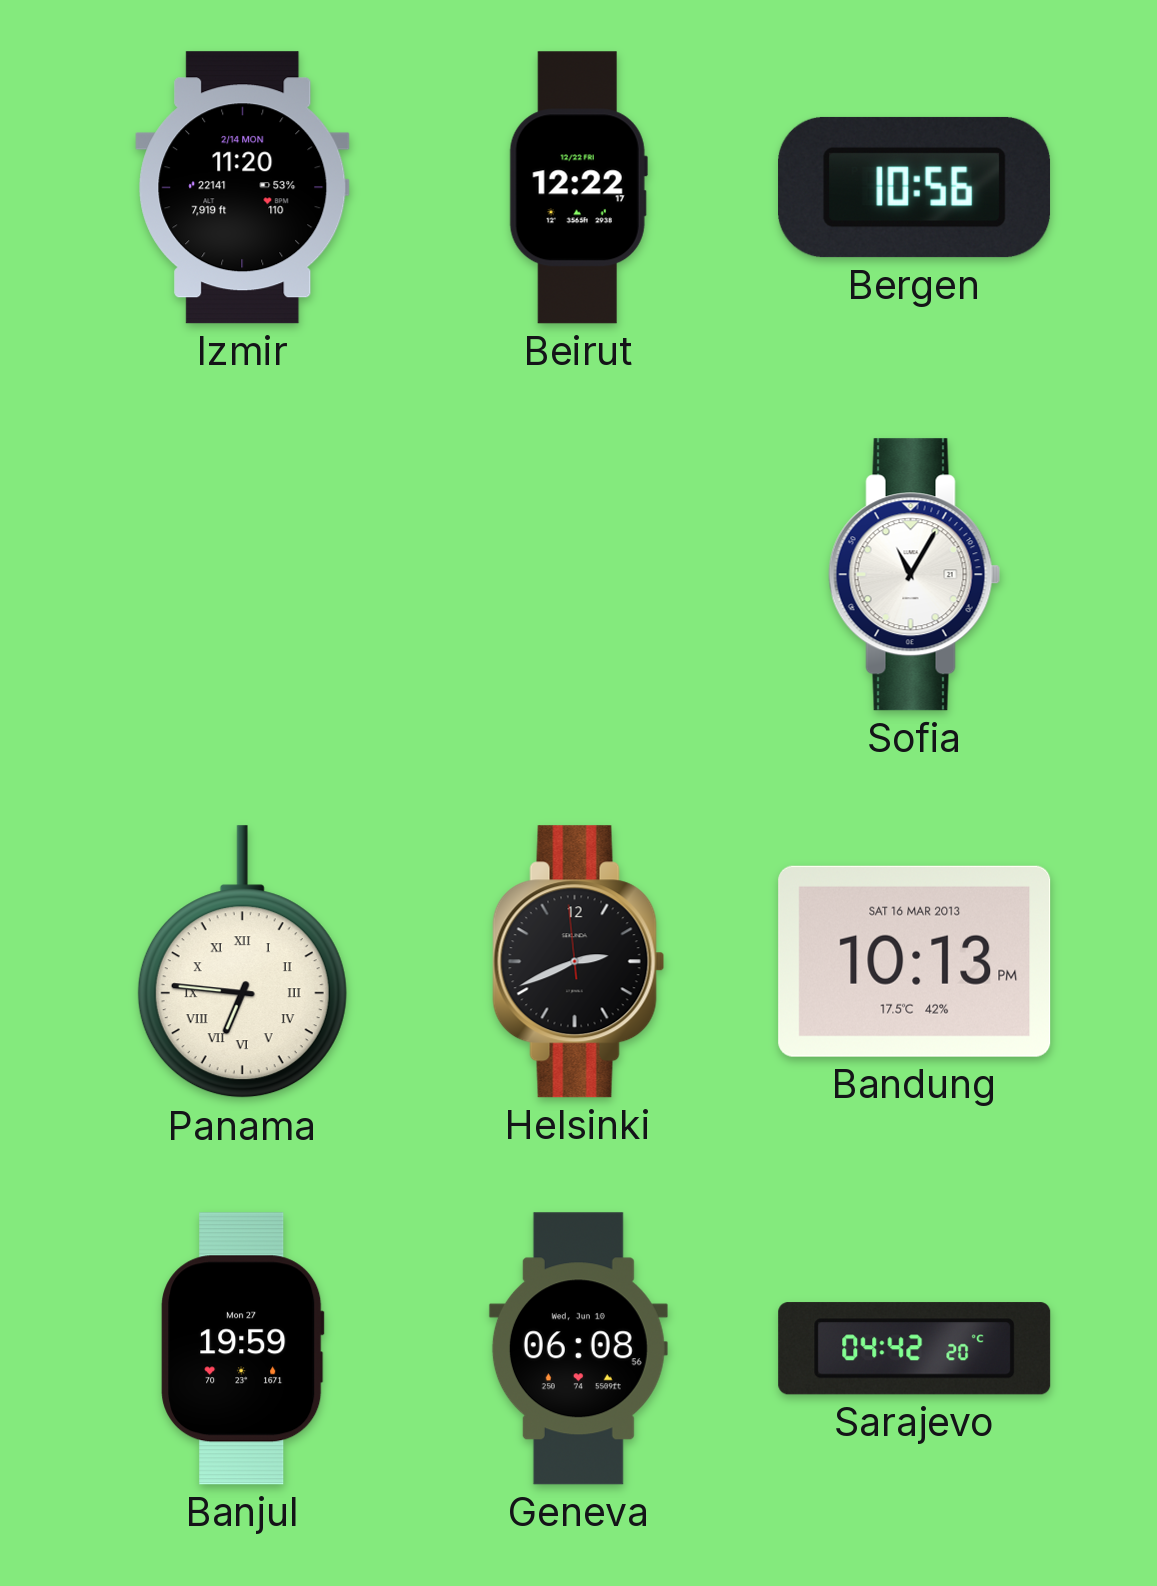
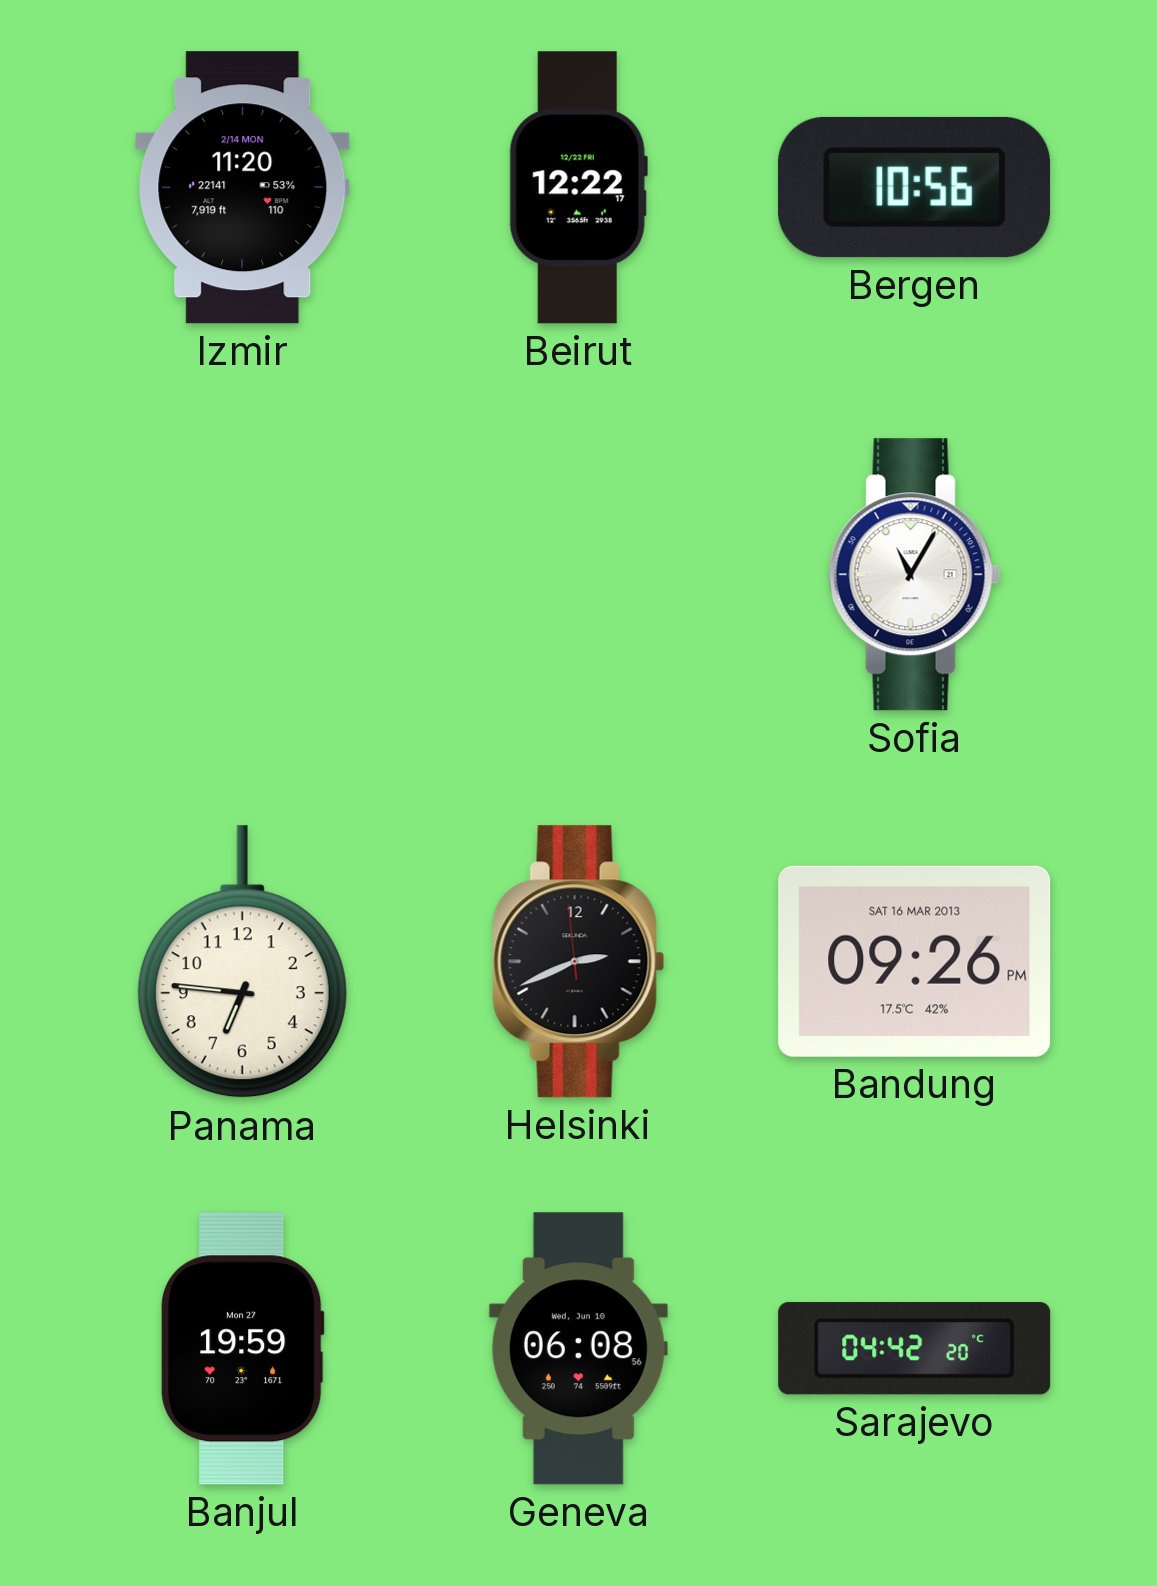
Panama numerals: Roman -> Arabic (242, 962)
Bandung: 10:13 -> 09:26 (915, 961)
